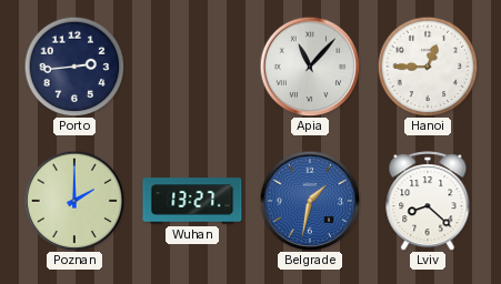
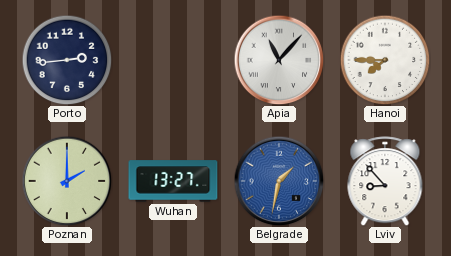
Hanoi: 12:45 -> 7:45 (385, 60)
Lviv: 8:22 -> 8:53 (385, 181)
